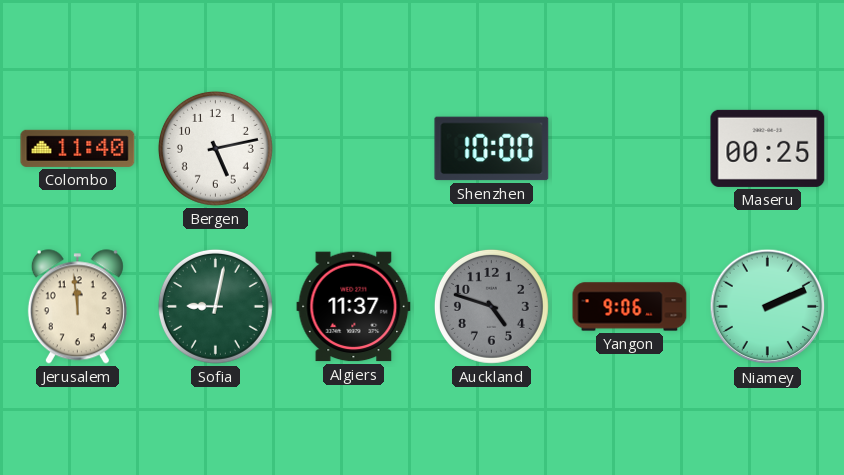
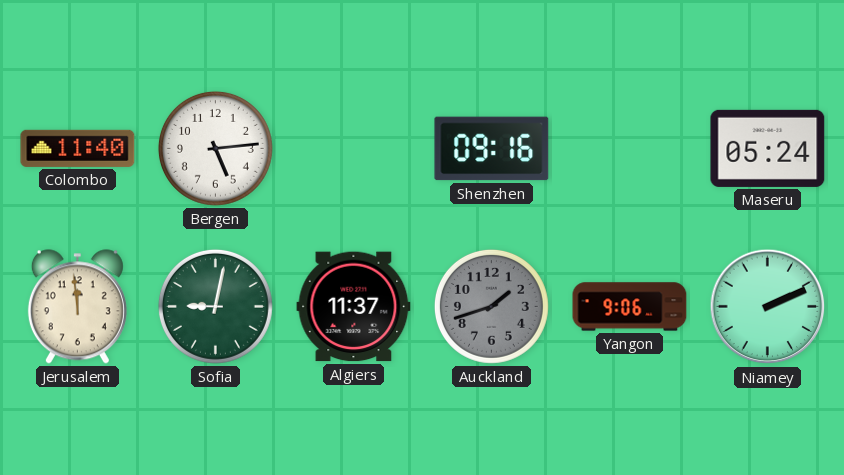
Bergen: 5:13 -> 5:14 (215, 148)
Shenzhen: 10:00 -> 09:16 (492, 149)
Maseru: 00:25 -> 05:24 (768, 148)
Auckland: 4:48 -> 1:42 (491, 306)
